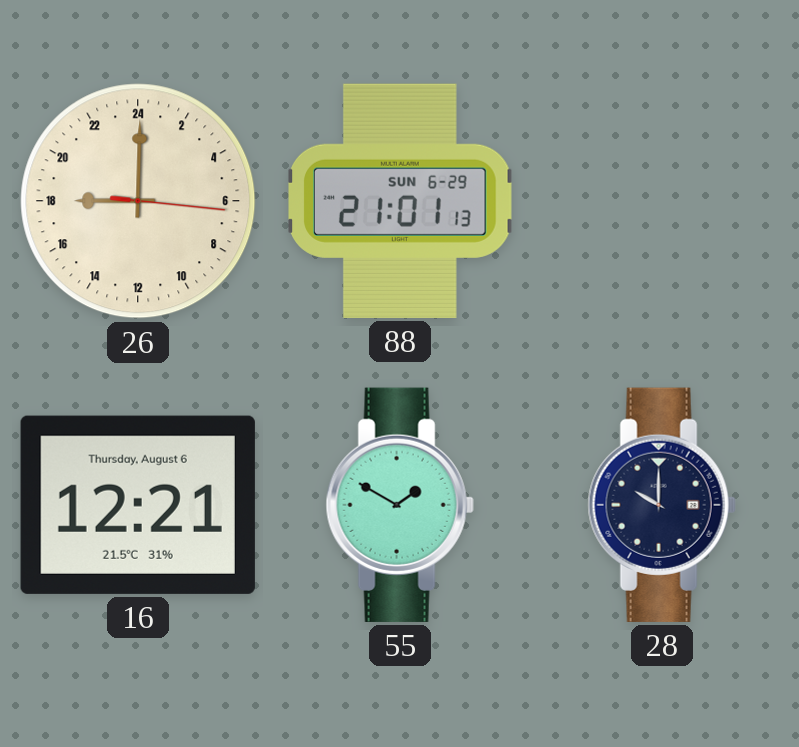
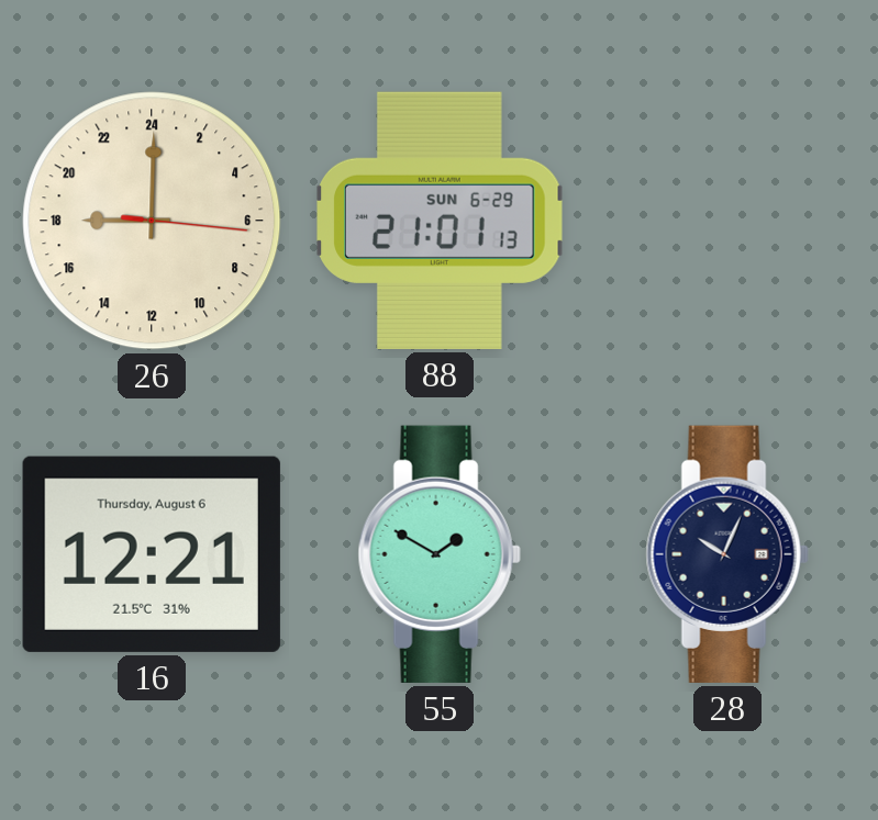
28: 10:00 -> 10:04 (727, 554)
